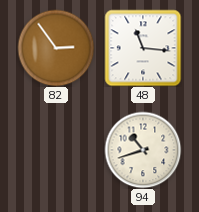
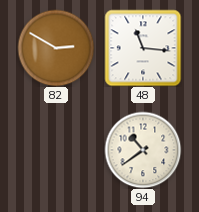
82: 2:54 -> 2:50 (56, 48)
94: 10:42 -> 10:39 (143, 150)
